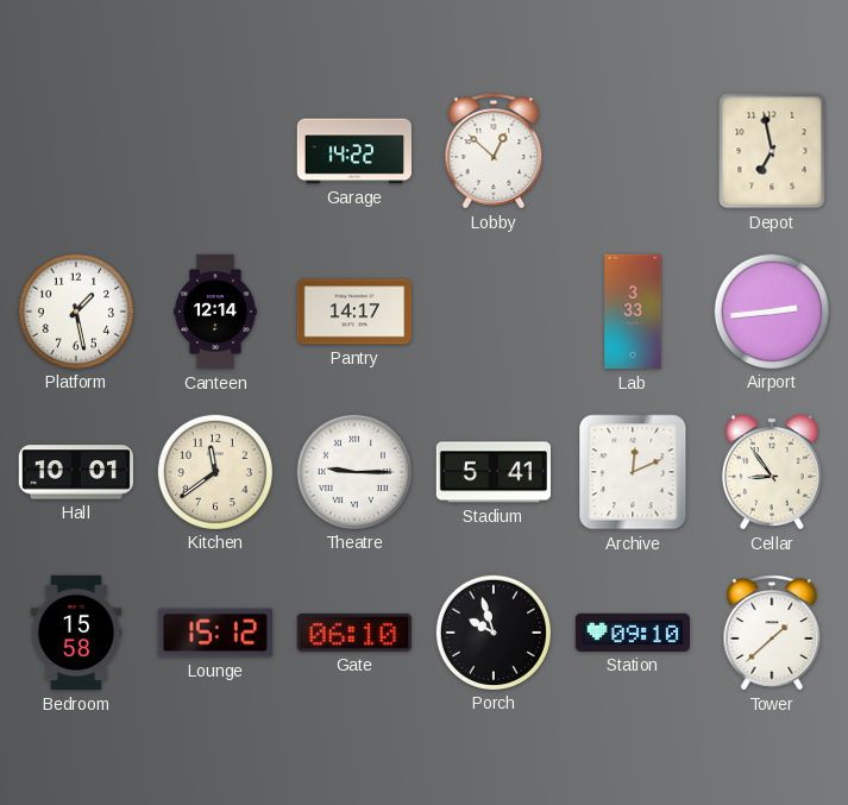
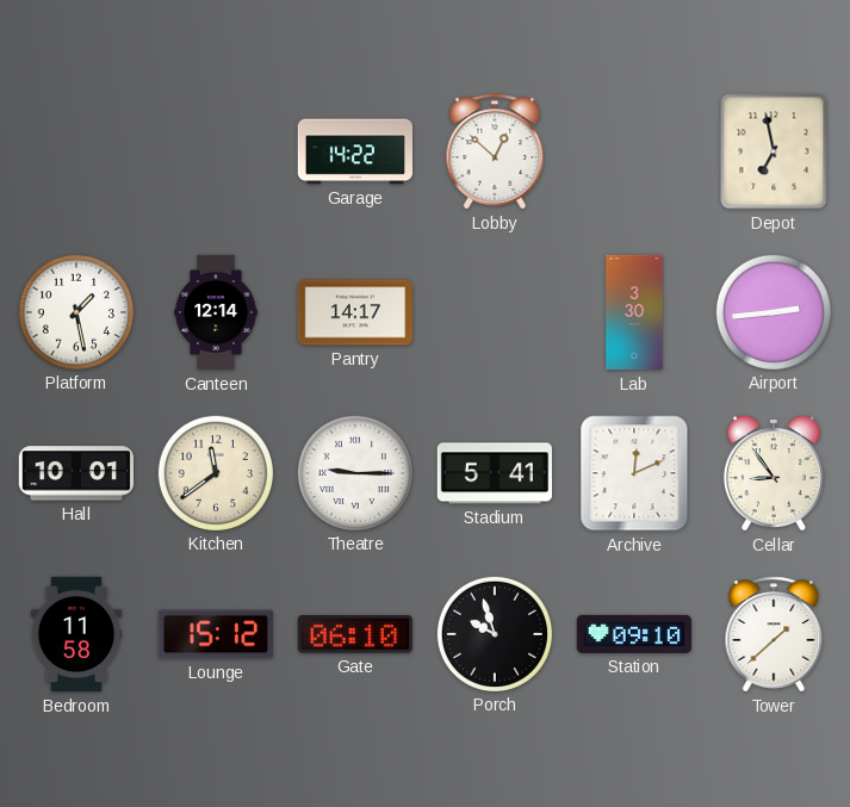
Lab: 3:33 -> 3:30 (634, 312)
Bedroom: 15:58 -> 11:58 (76, 634)
